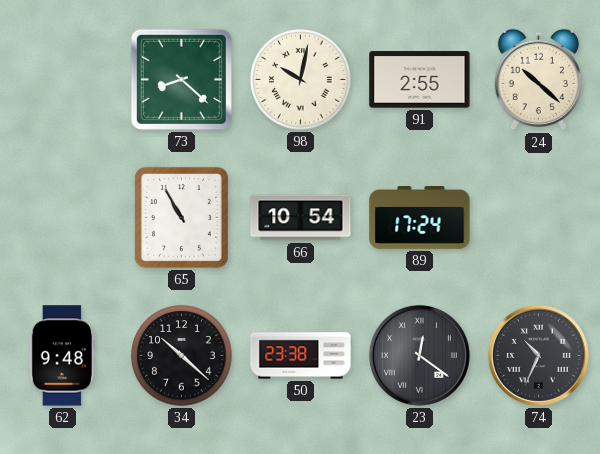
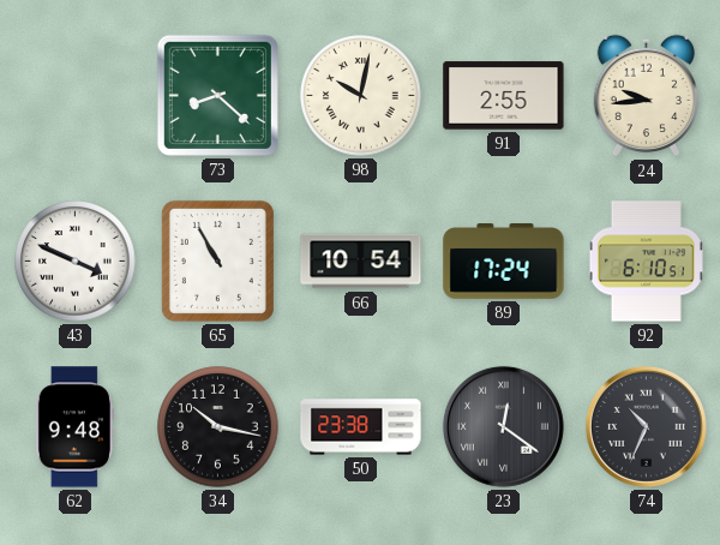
24: 10:22 -> 9:44 (647, 96)
43: none -> 3:49 (76, 262)
92: none -> 6:10 (646, 262)
34: 10:22 -> 10:17 (218, 427)
